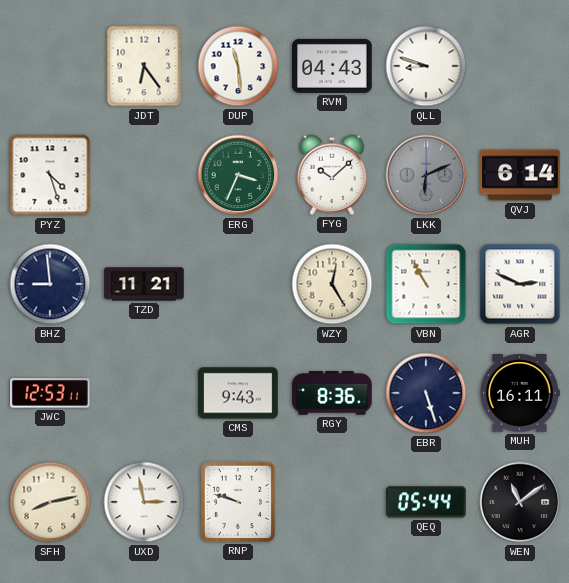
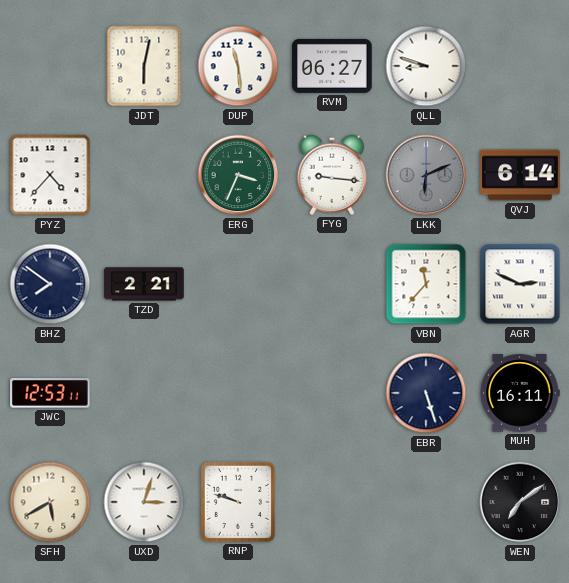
JDT: 6:24 -> 6:02 (144, 66)
RVM: 04:43 -> 06:27 (332, 66)
PYZ: 4:27 -> 4:37 (50, 175)
FYG: 10:08 -> 9:16 (332, 175)
BHZ: 8:59 -> 7:51 (50, 284)
TZD: 11:21 -> 2:21 (144, 284)
WZY: 12:25 -> none (332, 284)
VBN: 10:55 -> 11:37 (426, 284)
CMS: 9:43 -> none (238, 393)
RGY: 8:36 -> none (332, 393)
SFH: 8:13 -> 5:40 (50, 502)
UXD: 2:58 -> 3:03 (144, 502)
QEQ: 05:44 -> none (426, 502)
WEN: 11:09 -> 7:09 (520, 502)
